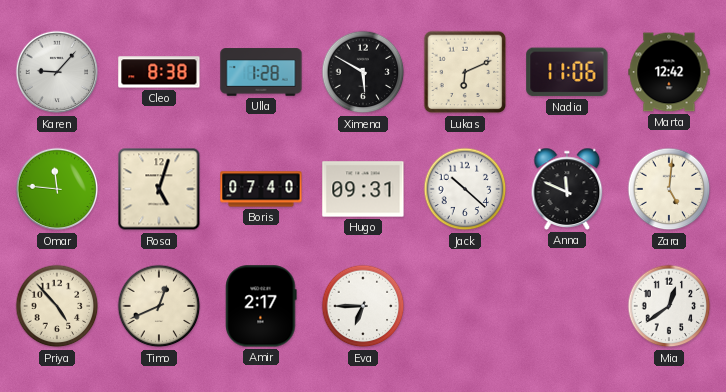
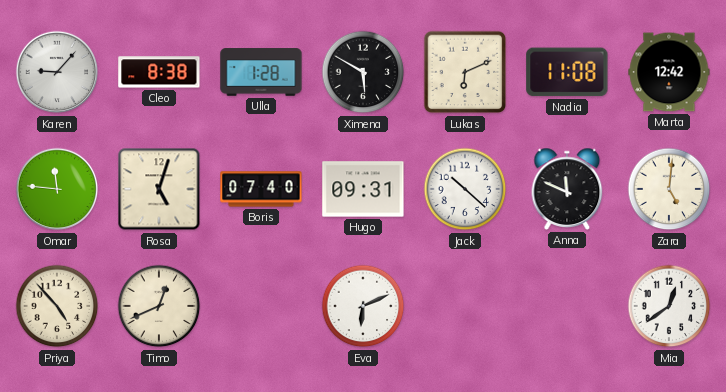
Nadia: 11:06 -> 11:08 (567, 72)
Amir: 2:17 -> none (261, 306)
Eva: 6:45 -> 6:11 (363, 306)
